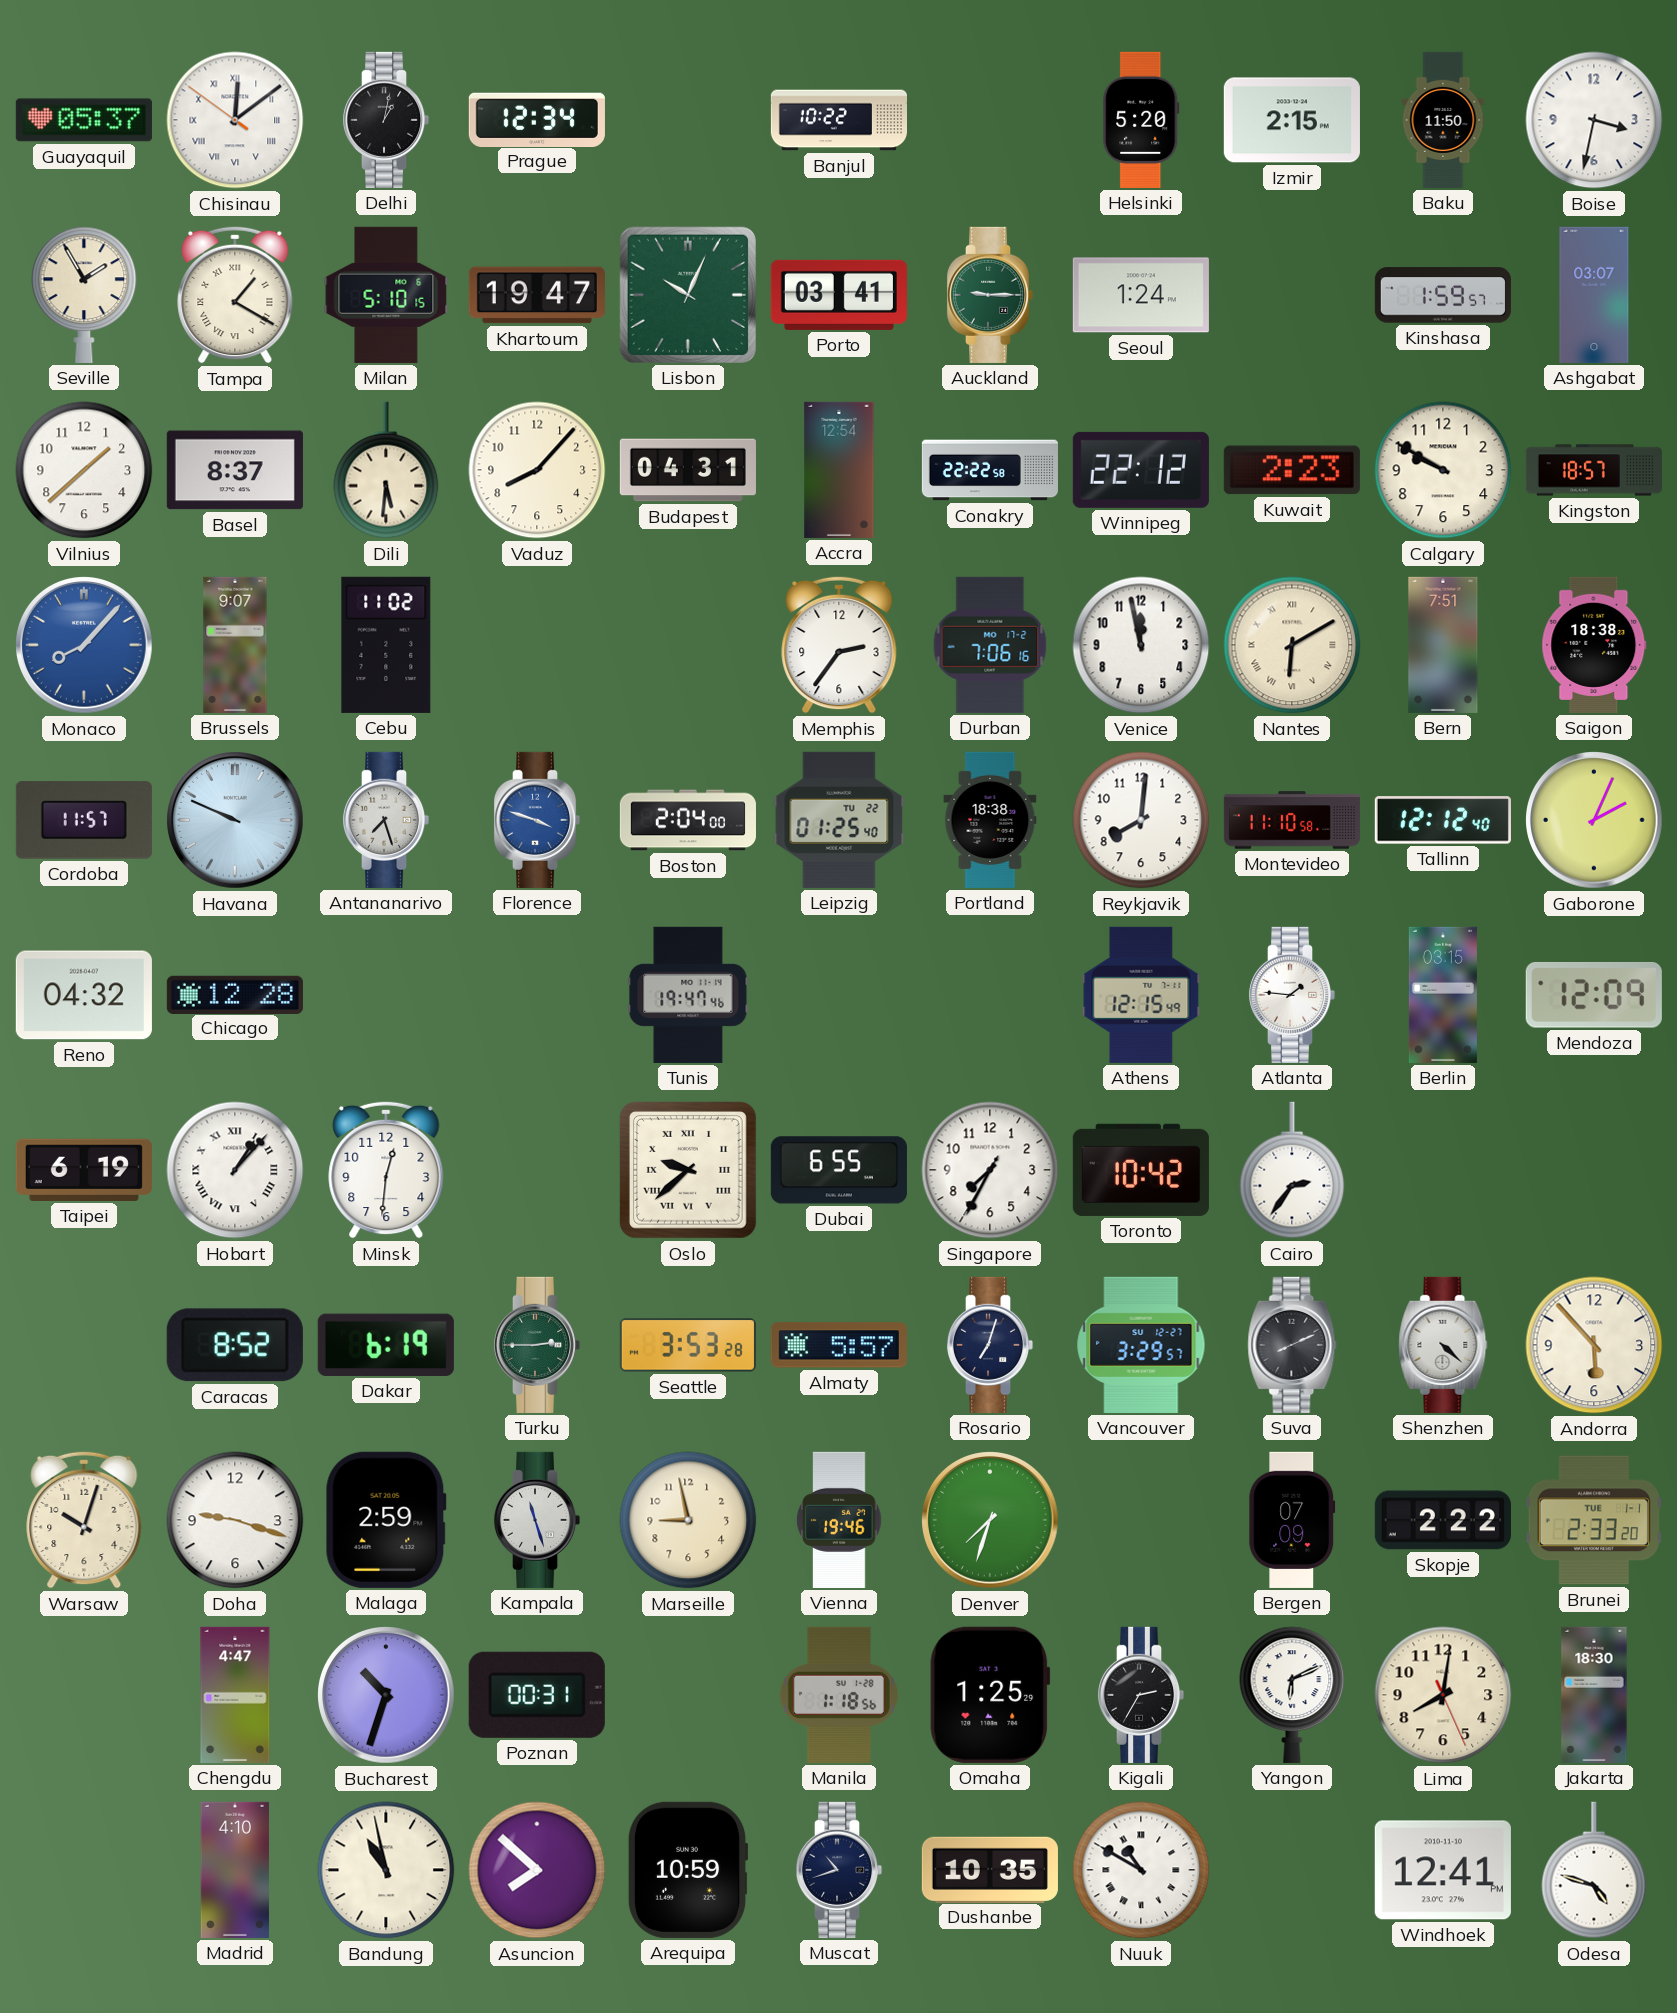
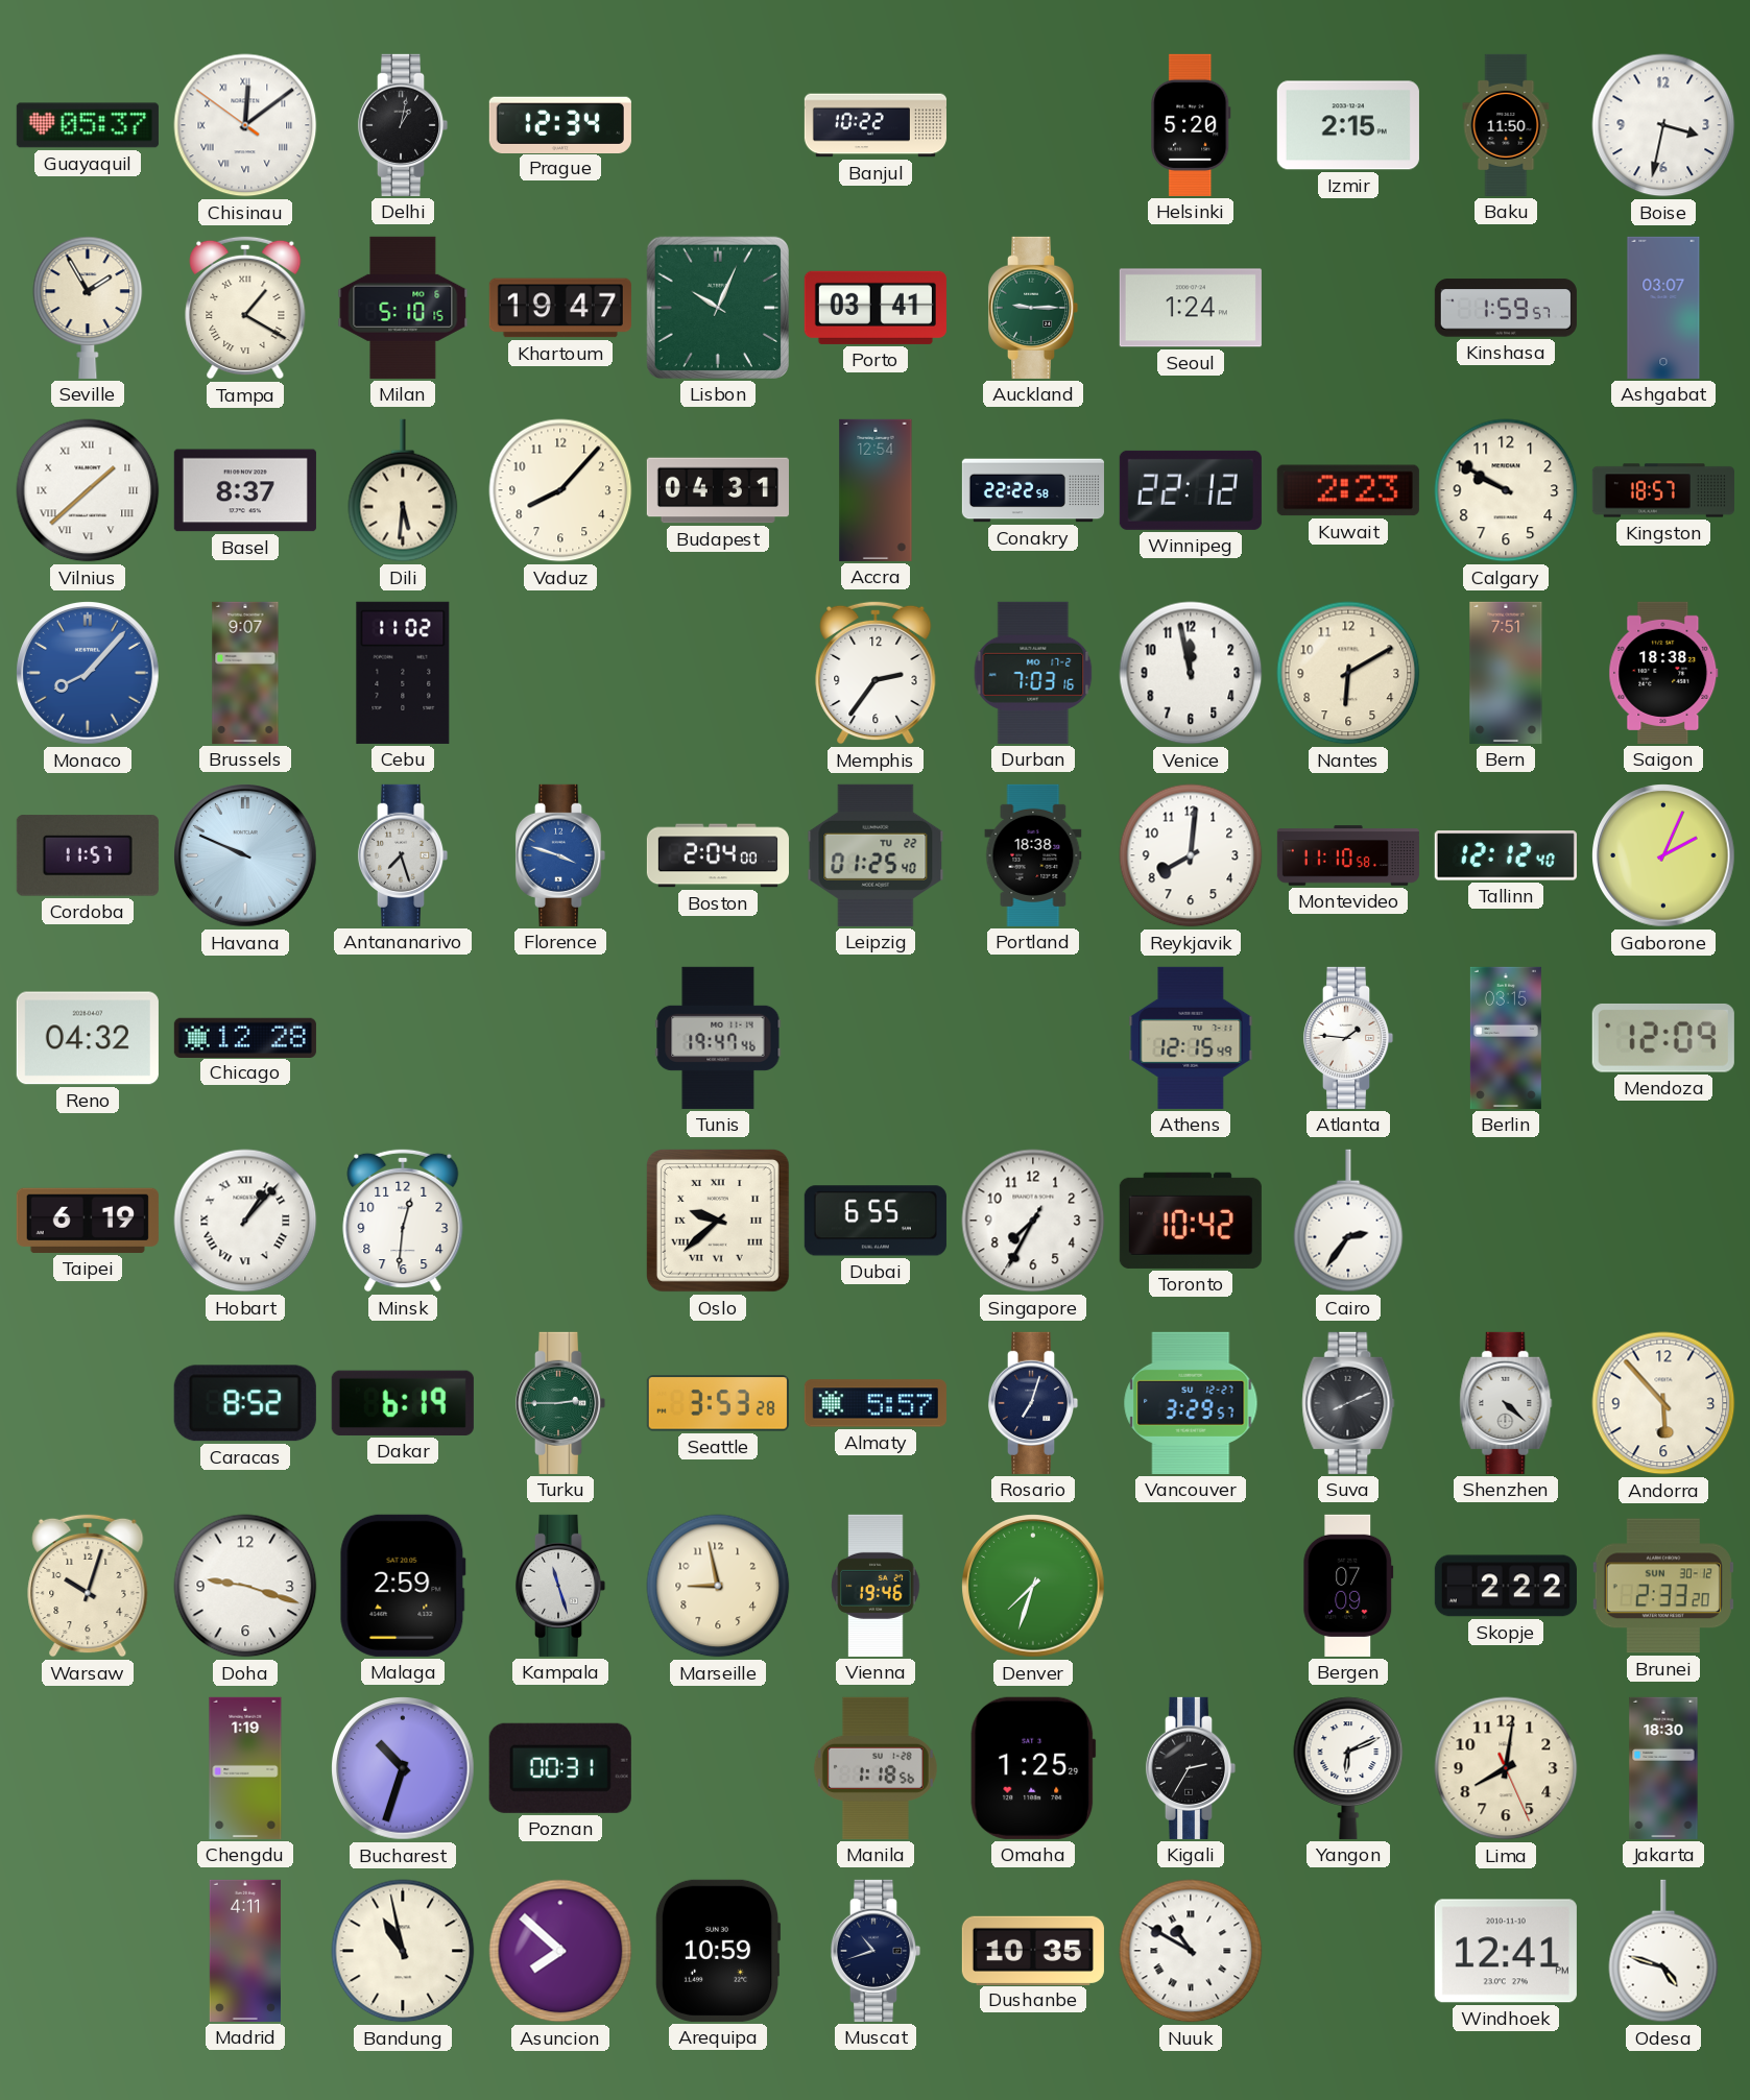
Vilnius numerals: Arabic -> Roman (88, 490)
Durban: 7:06 -> 7:03 (1033, 673)
Nantes numerals: Roman -> Arabic (1348, 673)
Brunei date: TUE 1-1 -> SUN 30-12 (1663, 1586)
Chengdu: 4:47 -> 1:19 (245, 1768)
Madrid: 4:10 -> 4:11 (245, 1951)
